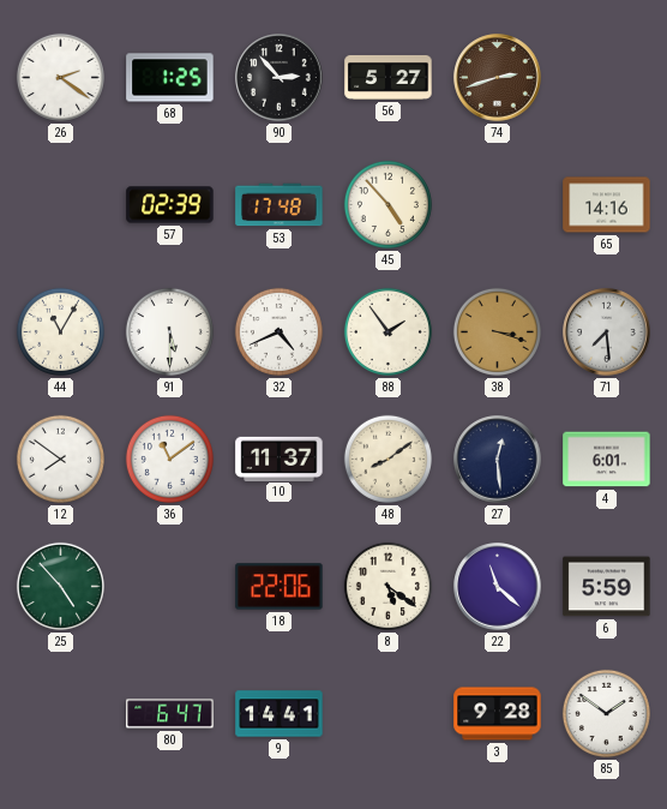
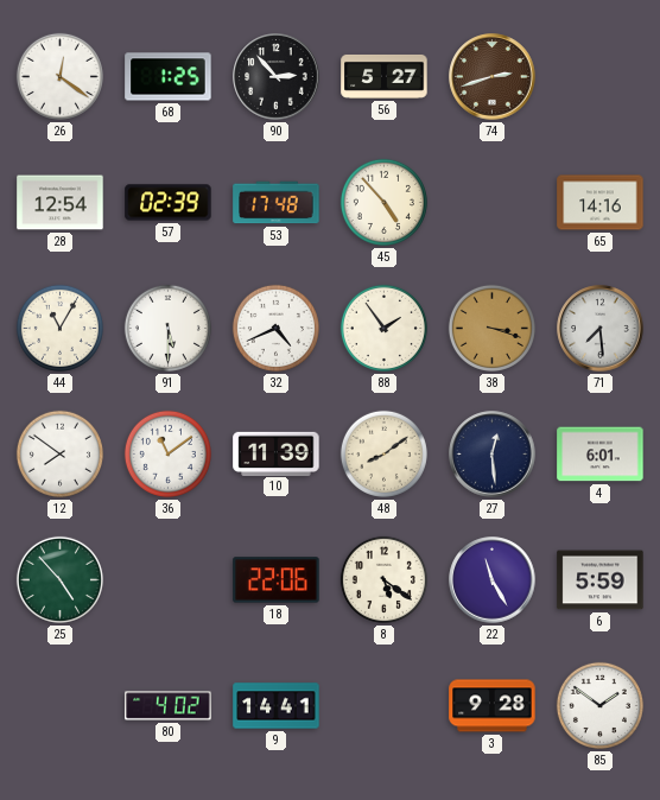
26: 2:21 -> 12:21 (59, 76)
28: none -> 12:54 (61, 203)
10: 11:37 -> 11:39 (277, 453)
22: 11:22 -> 11:25 (493, 580)
80: 6:47 -> 4:02 (169, 706)
